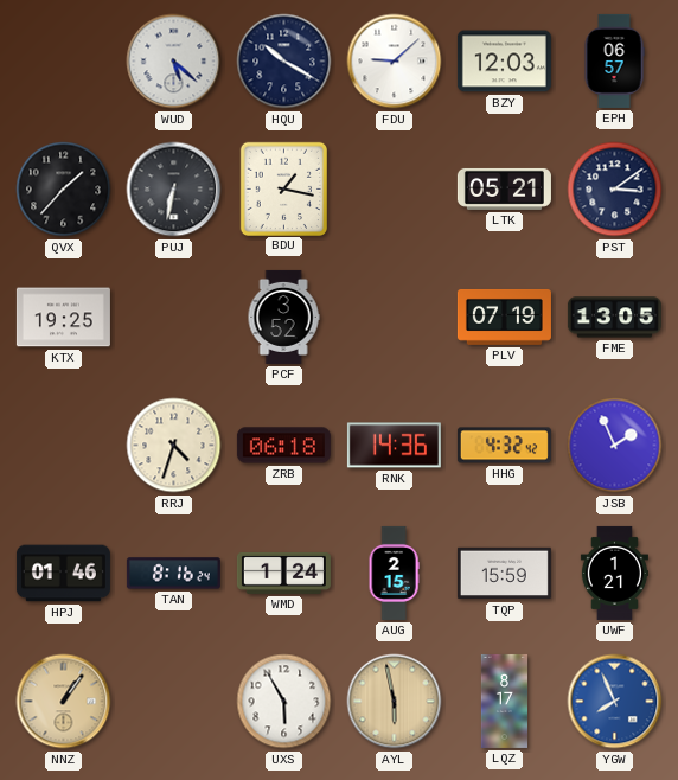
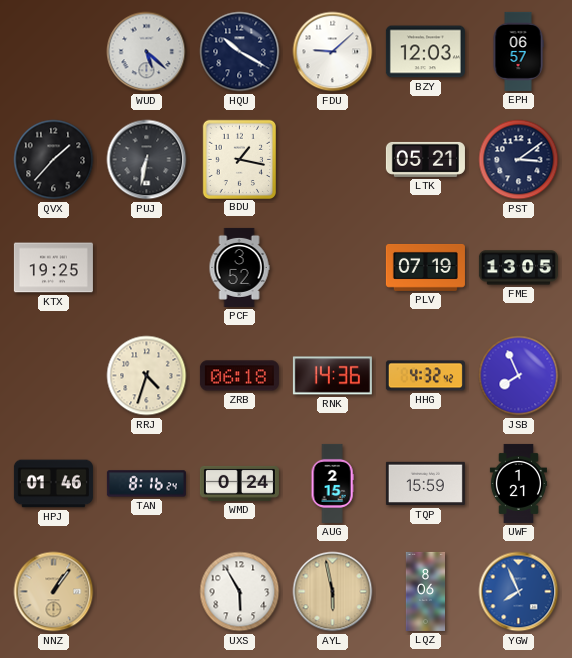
JSB: 1:56 -> 7:56 (519, 376)
WMD: 1:24 -> 0:24 (239, 483)
LQZ: 8:17 -> 8:06 (425, 591)
